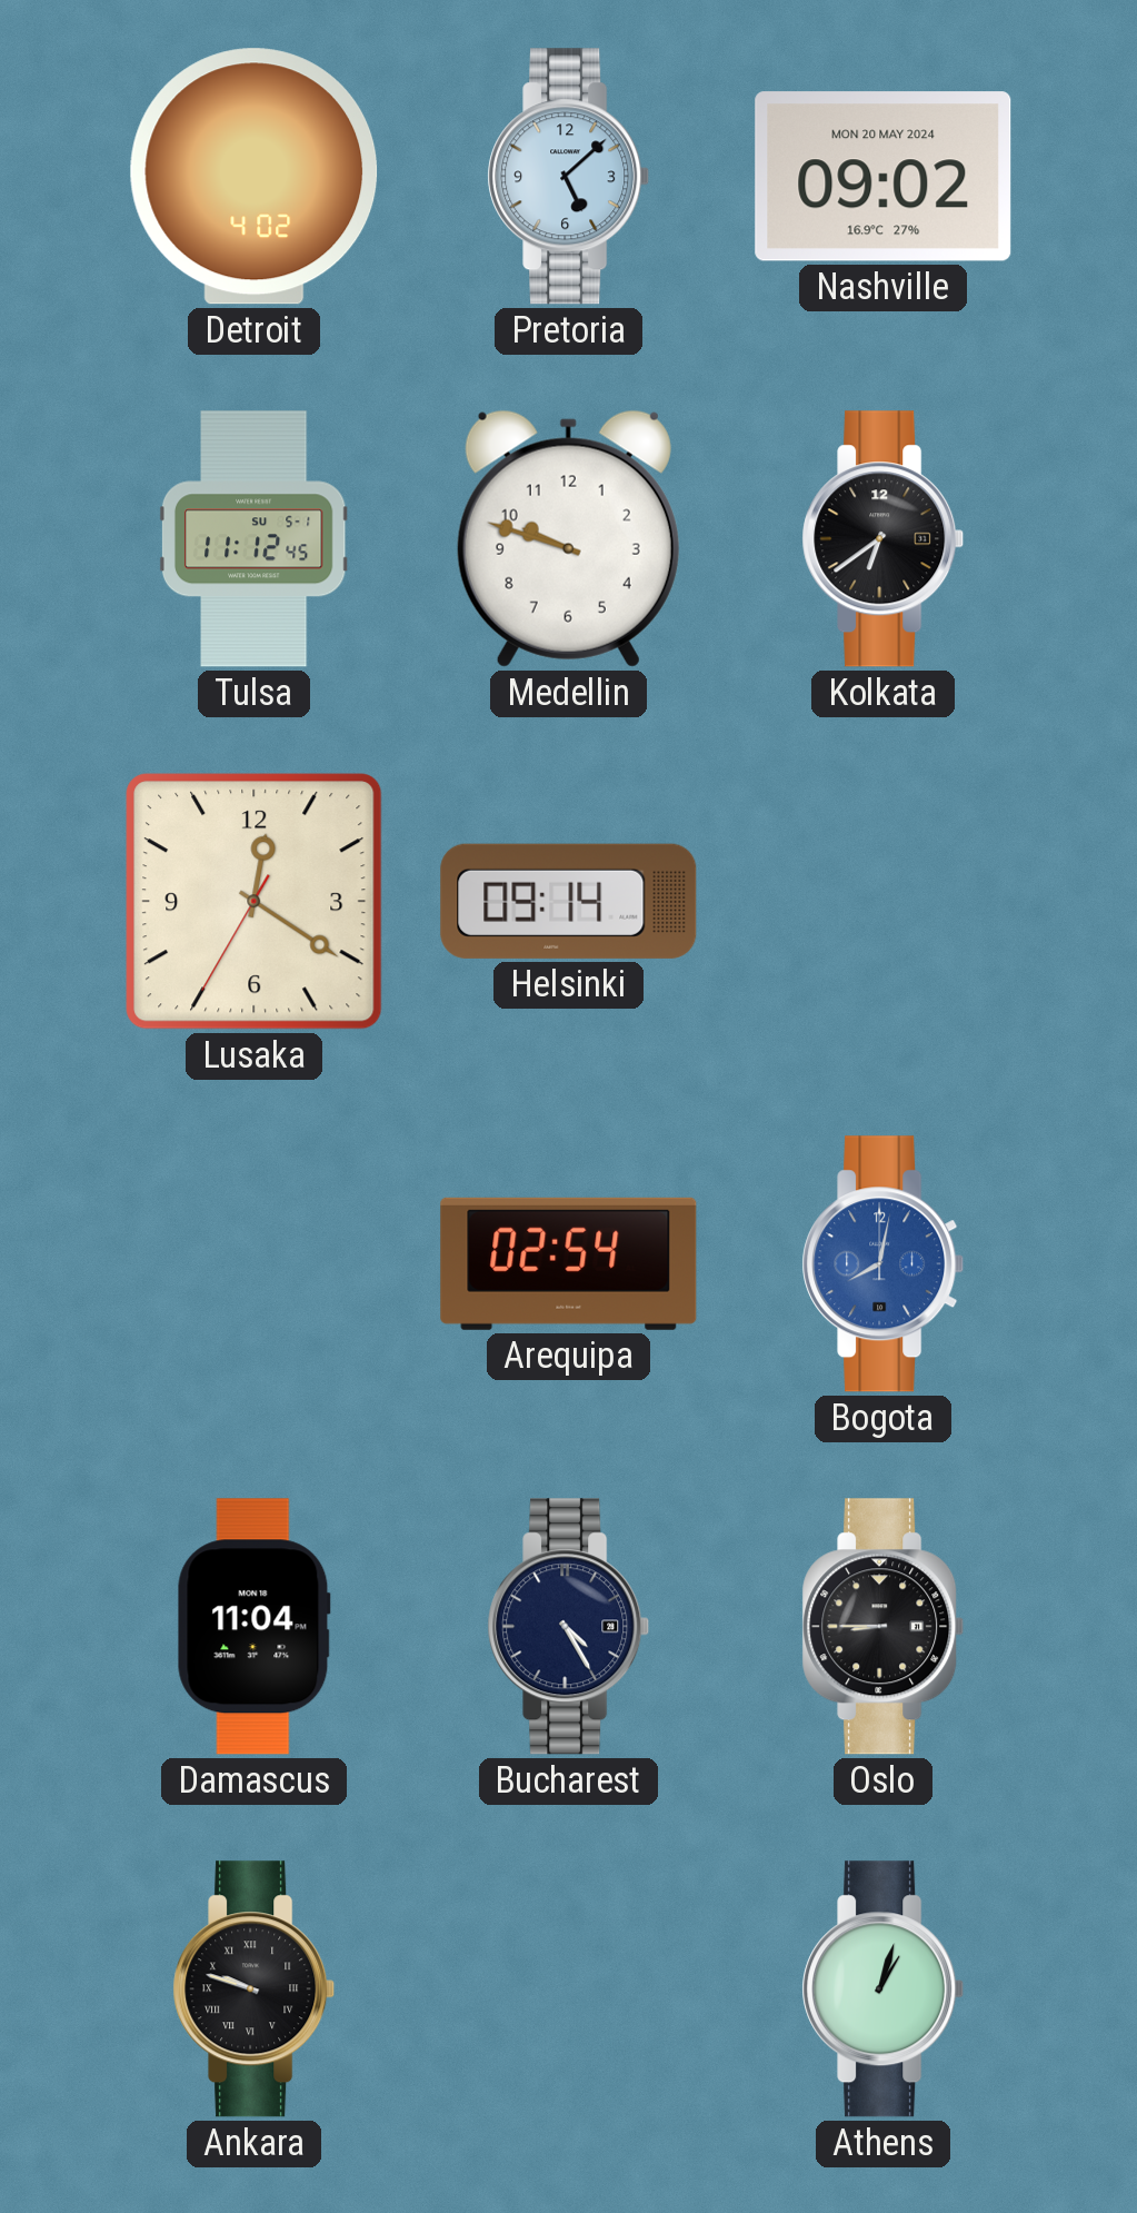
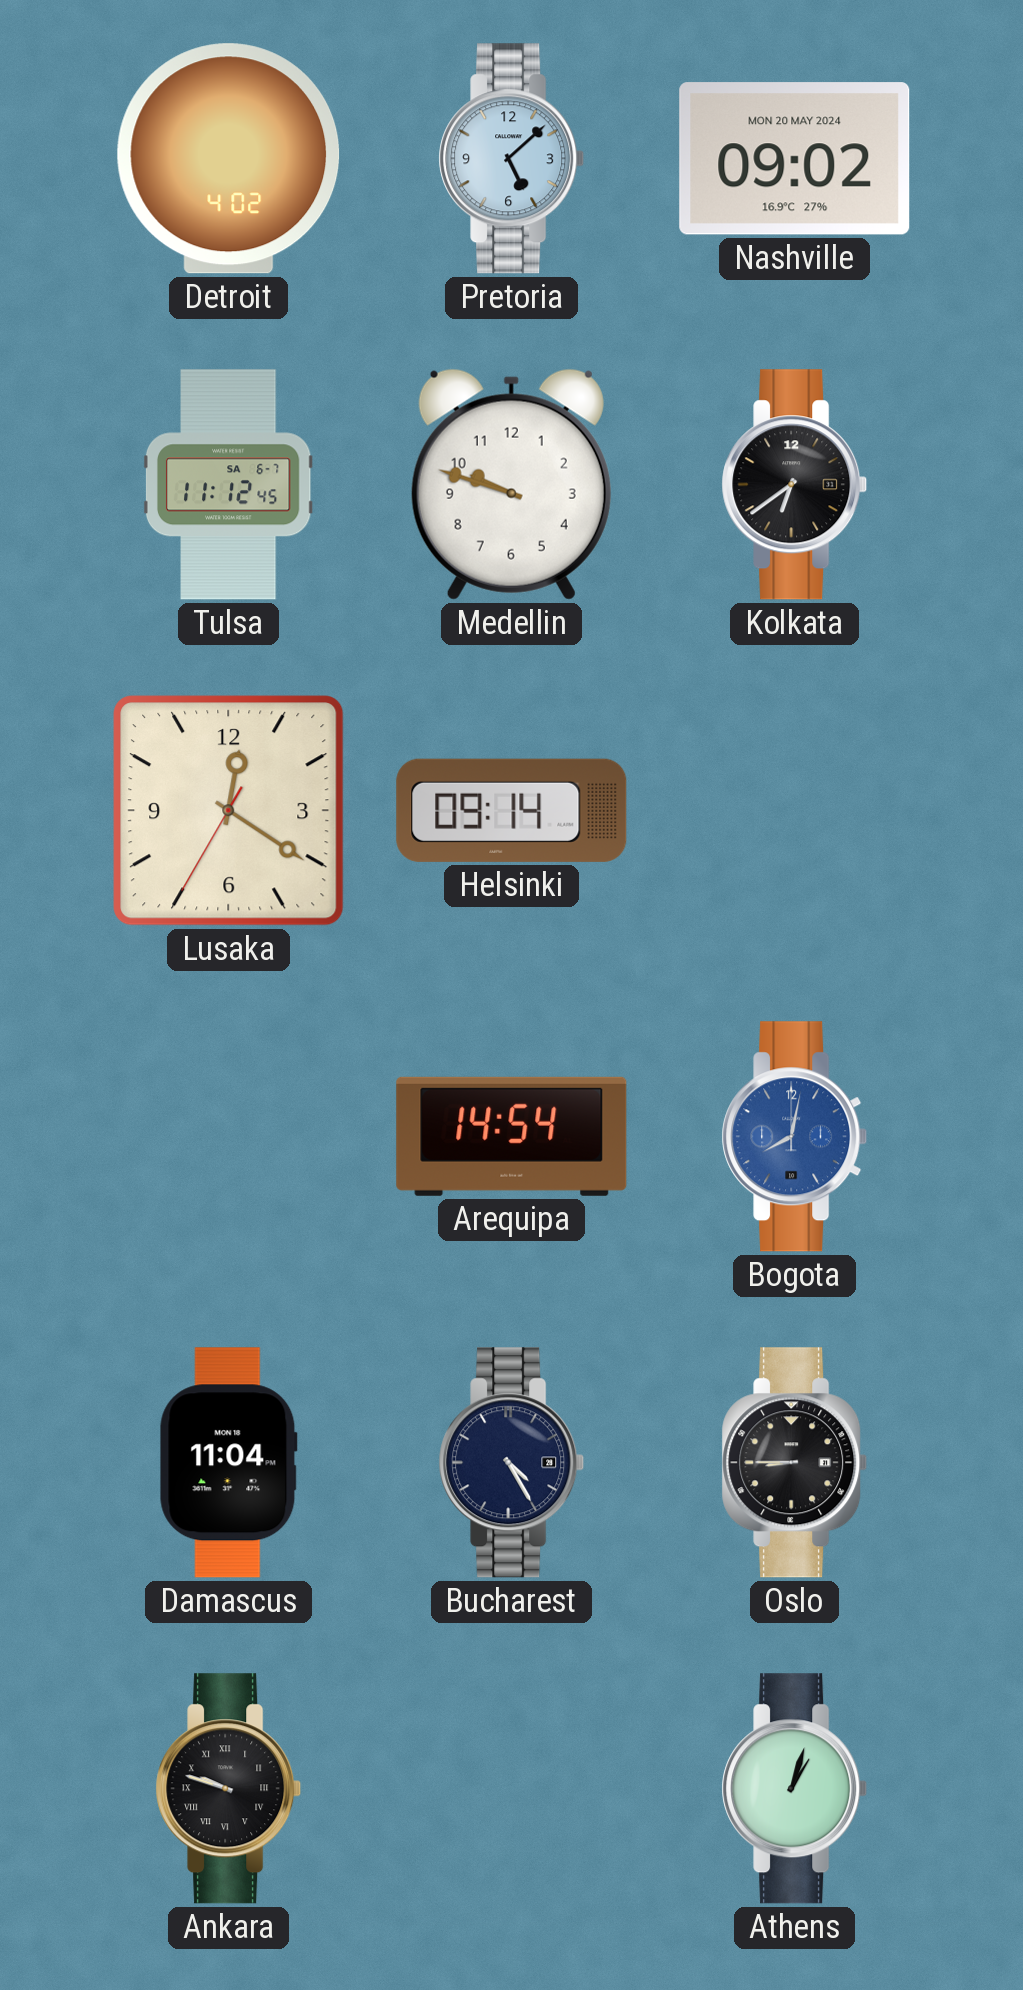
Tulsa date: SU 5-1 -> SA 6-7 (228, 485)
Arequipa: 02:54 -> 14:54 (512, 1136)
